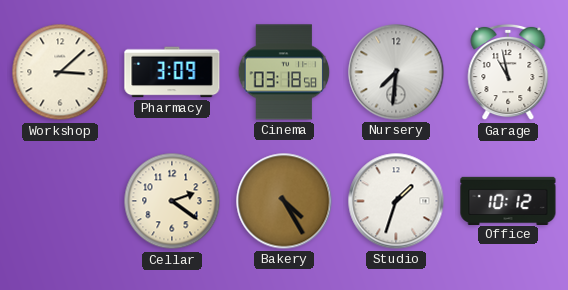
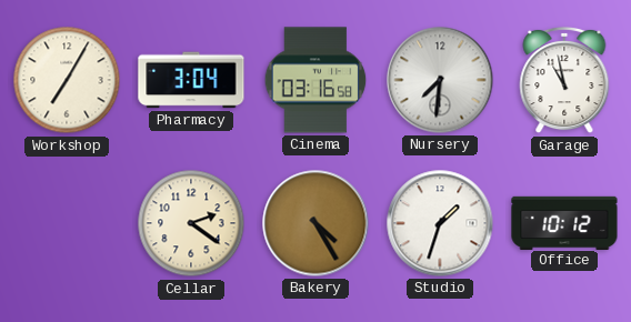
Workshop: 3:08 -> 7:05 (67, 80)
Pharmacy: 3:09 -> 3:04 (191, 80)
Cinema: 03:18 -> 03:16 (315, 80)
